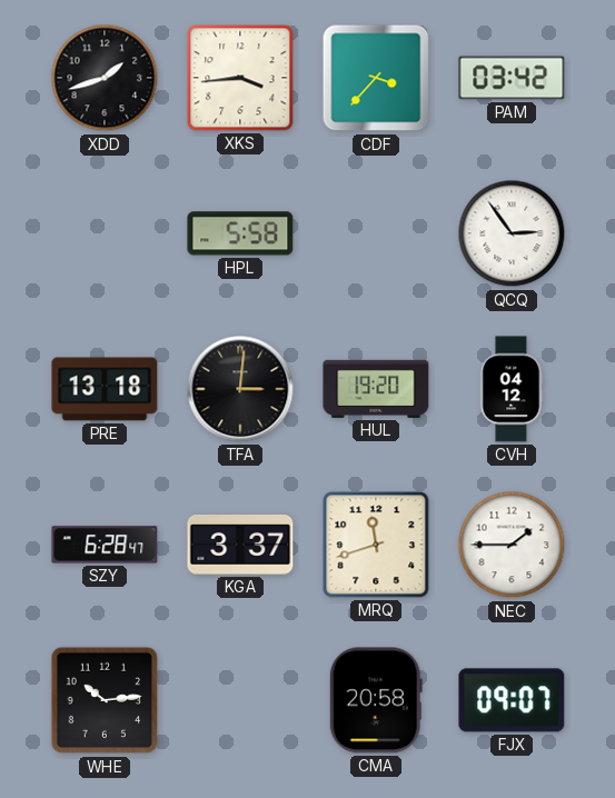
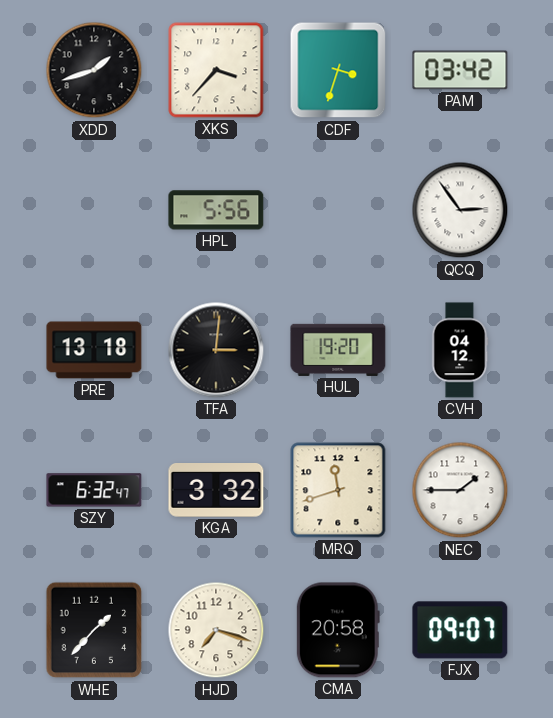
XKS: 3:44 -> 3:37 (216, 70)
CDF: 3:37 -> 3:33 (338, 70)
HPL: 5:58 -> 5:56 (216, 210)
SZY: 6:28 -> 6:32 (94, 490)
KGA: 3:37 -> 3:32 (216, 491)
WHE: 10:14 -> 1:37 (94, 630)
HJD: none -> 7:18 (216, 630)
